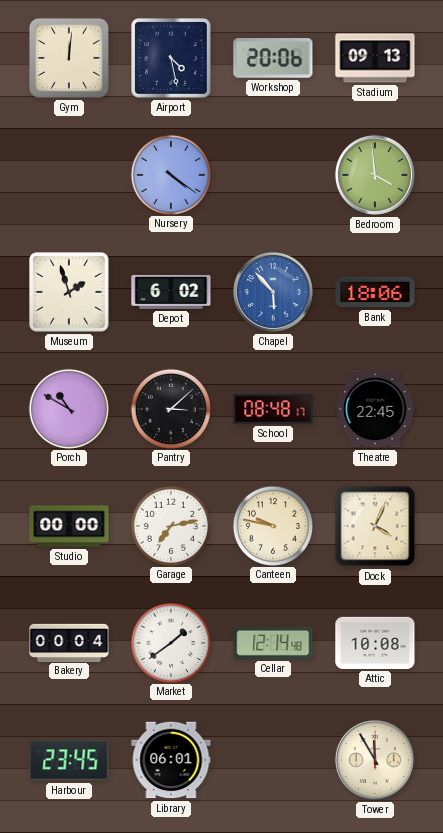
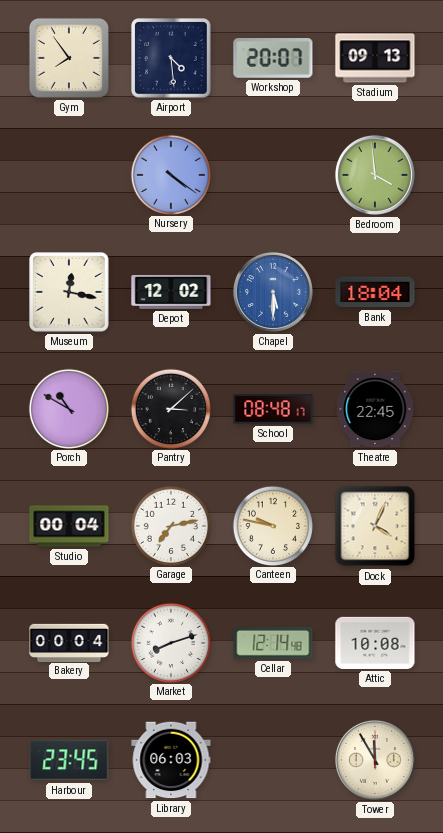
Gym: 12:01 -> 7:54 (69, 58)
Airport: 4:28 -> 4:29 (171, 58)
Workshop: 20:06 -> 20:07 (273, 58)
Museum: 1:57 -> 12:17 (69, 292)
Depot: 6:02 -> 12:02 (171, 292)
Chapel: 5:53 -> 5:30 (273, 292)
Bank: 18:06 -> 18:04 (375, 292)
Studio: 00:00 -> 00:04 (69, 526)
Market: 1:39 -> 8:12 (170, 642)
Library: 06:01 -> 06:03 (171, 760)
